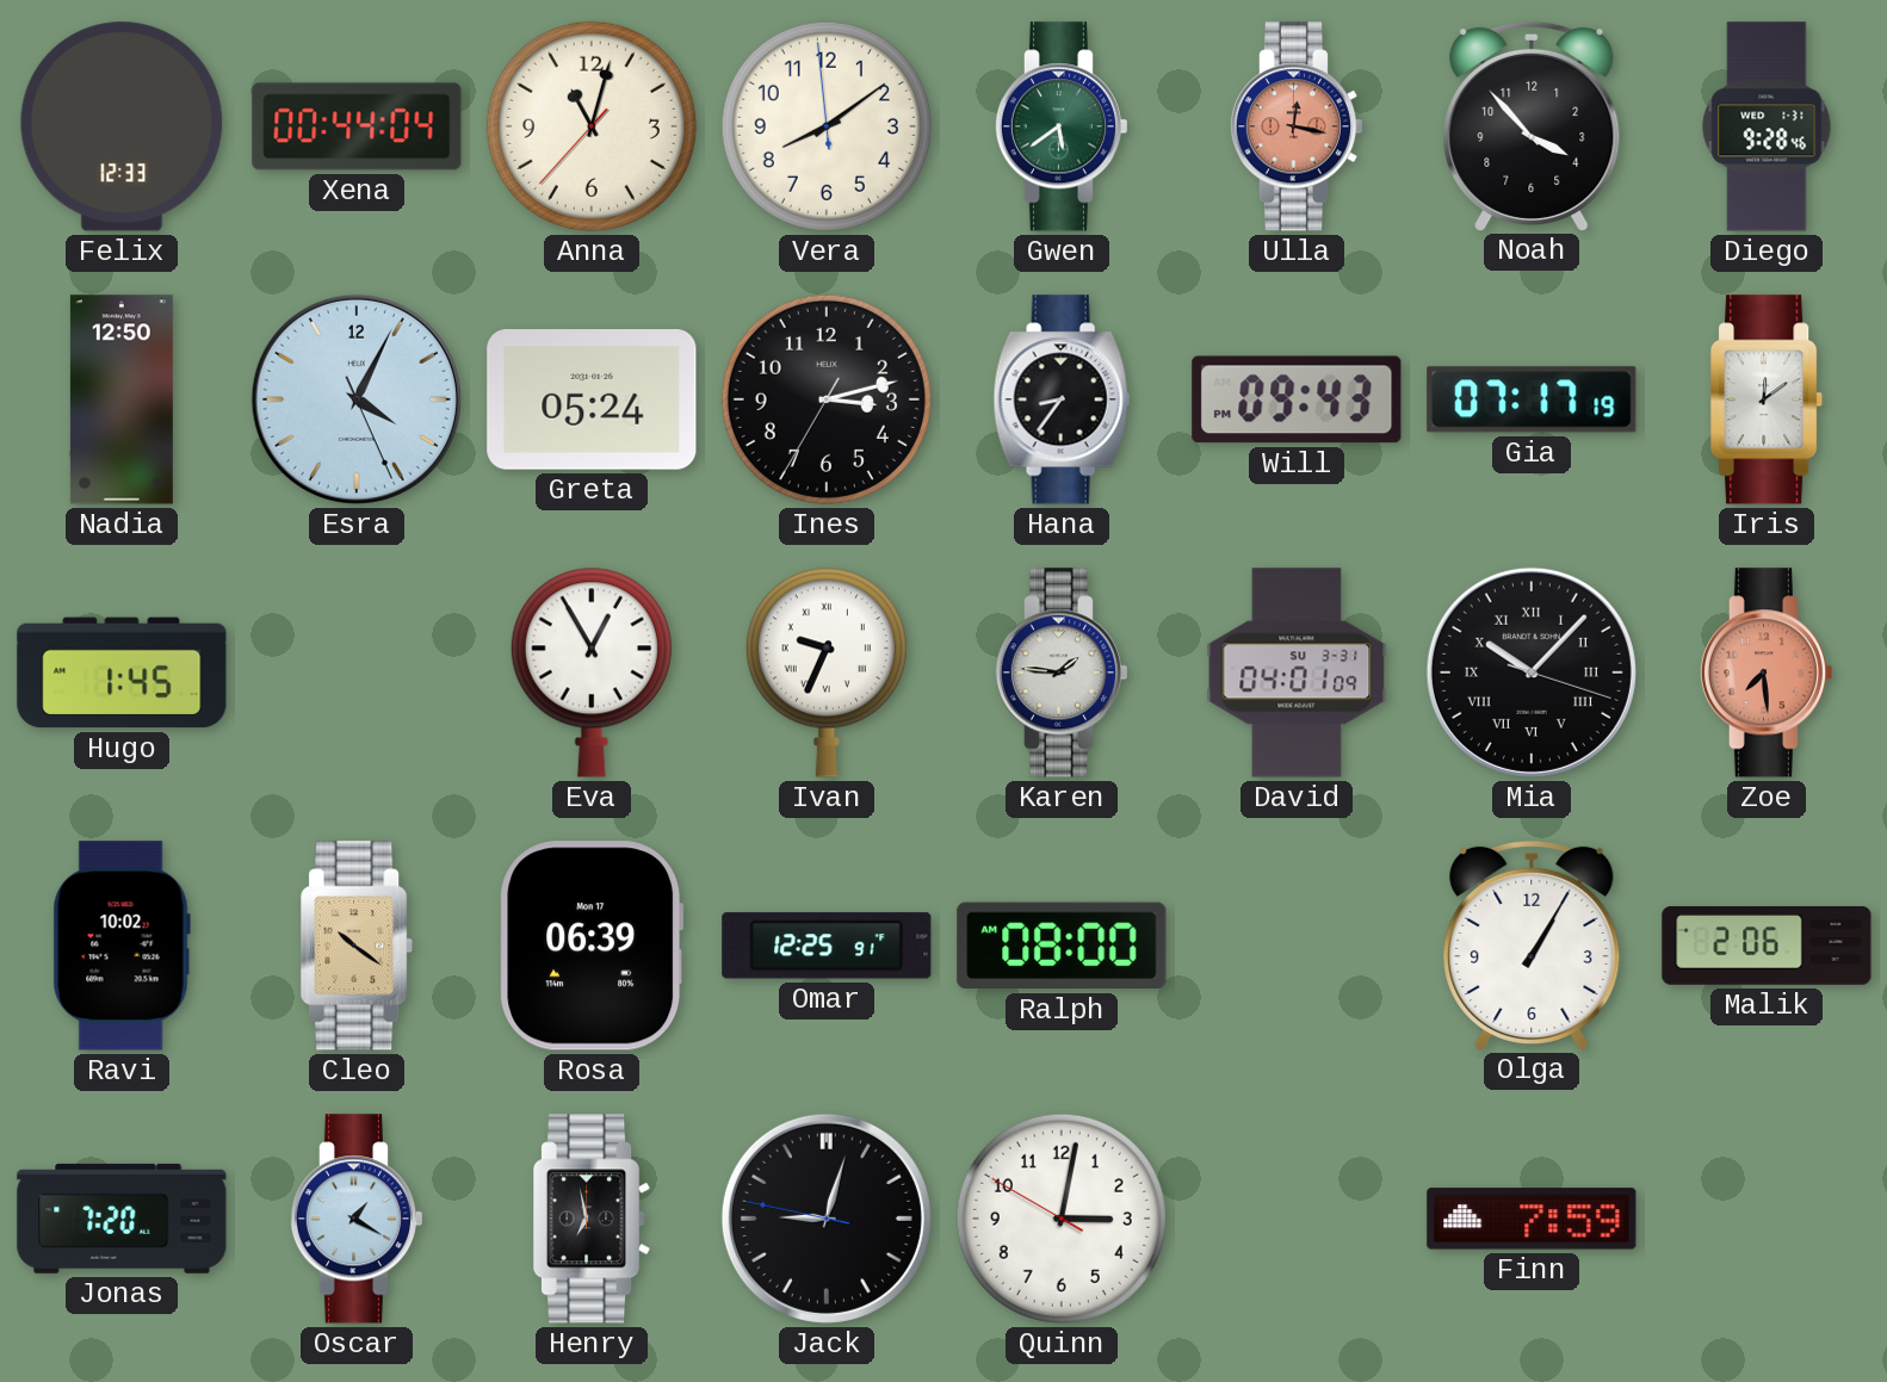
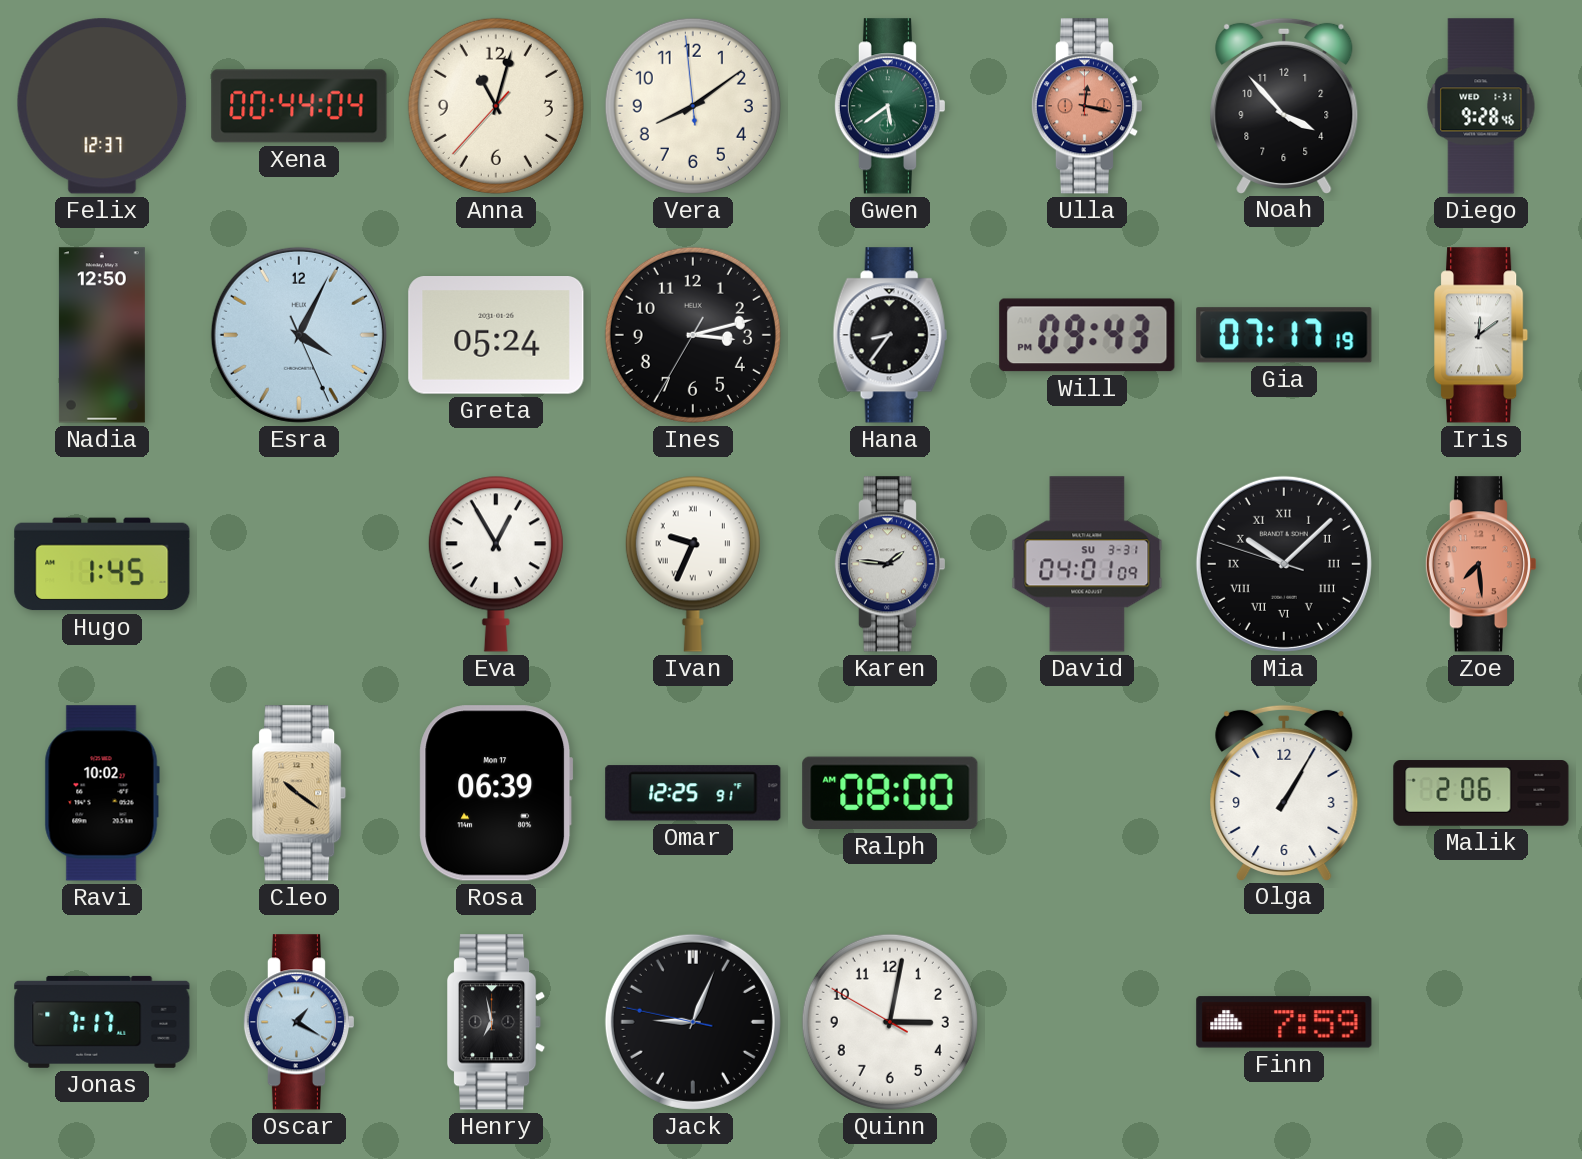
Felix: 12:33 -> 12:37 (102, 106)
Mia: 10:07:18 -> 10:07:48 (1284, 564)
Jonas: 7:20 -> 7:17 (102, 1022)
Jack: 9:02 -> 9:03 (693, 1022)
